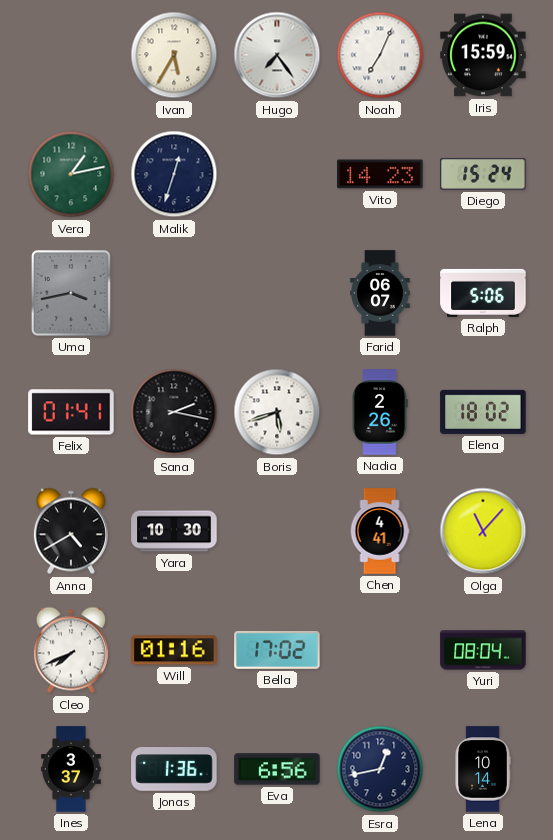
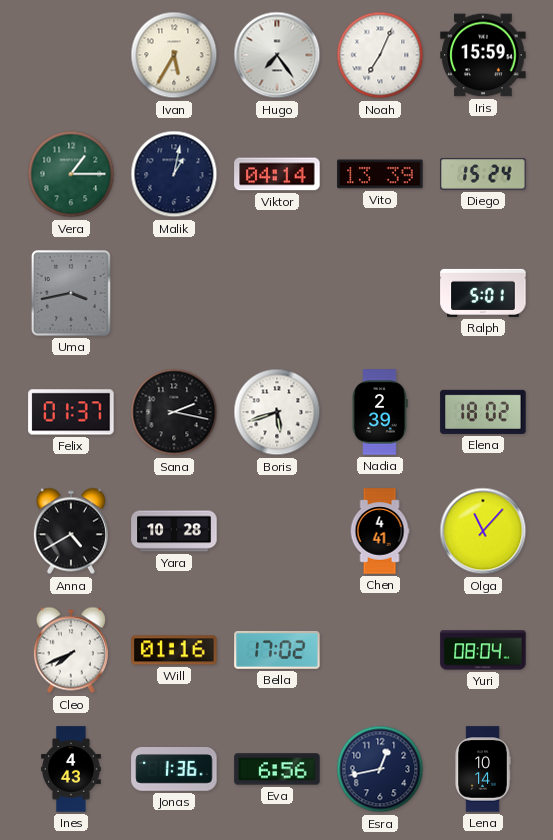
Vera: 1:13 -> 1:15 (71, 174)
Malik: 12:33 -> 1:02 (174, 174)
Viktor: none -> 04:14 (277, 174)
Vito: 14:23 -> 13:39 (380, 174)
Farid: 06:07 -> none (380, 293)
Ralph: 5:06 -> 5:01 (483, 293)
Felix: 01:41 -> 01:37 (71, 412)
Nadia: 2:26 -> 2:39 (380, 412)
Yara: 10:30 -> 10:28 (174, 531)
Ines: 3:37 -> 4:43 (71, 769)
